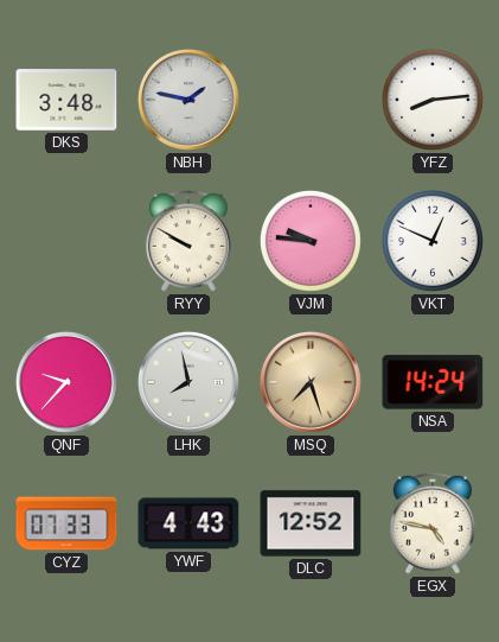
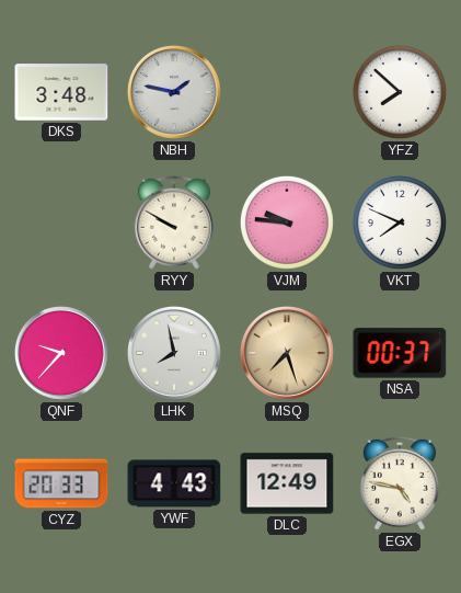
YFZ: 8:14 -> 7:52 (400, 92)
VKT: 12:49 -> 7:49 (400, 223)
NSA: 14:24 -> 00:37 (400, 353)
CYZ: 07:33 -> 20:33 (61, 483)
DLC: 12:52 -> 12:49 (287, 483)
